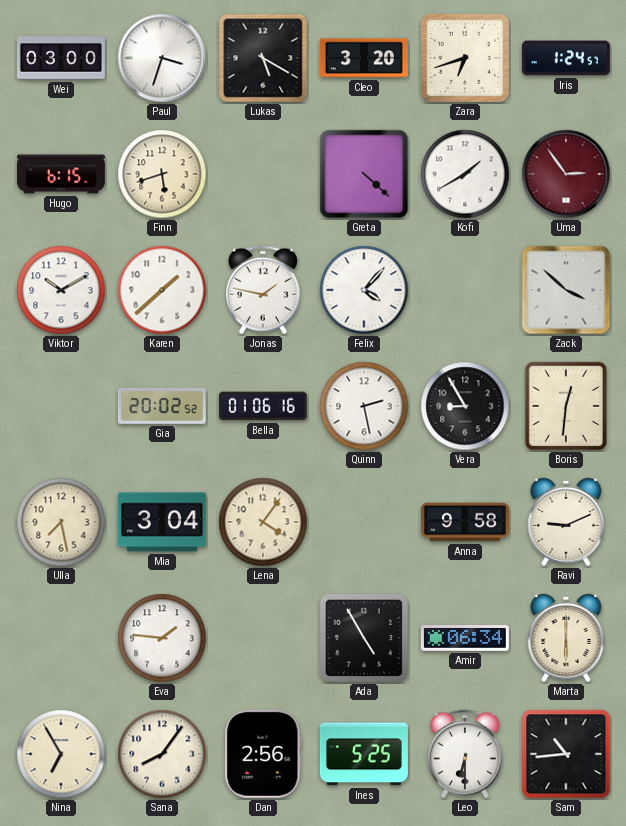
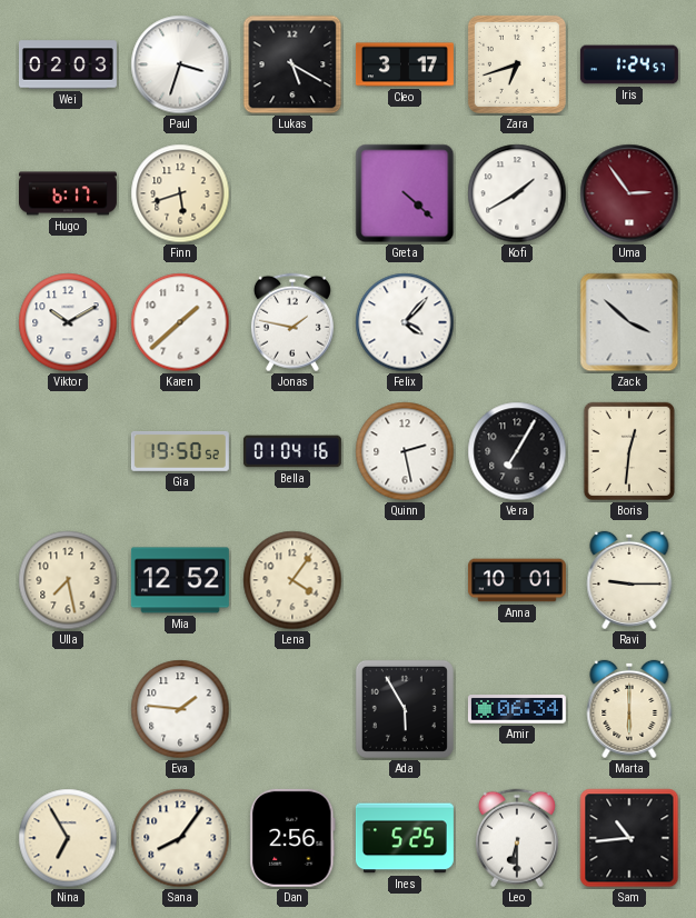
Wei: 03:00 -> 02:03 (68, 64)
Cleo: 3:20 -> 3:17 (405, 64)
Hugo: 6:15 -> 6:17 (68, 193)
Gia: 20:02 -> 19:50 (180, 451)
Bella: 01:06 -> 01:04 (292, 451)
Vera: 8:55 -> 7:05 (517, 451)
Mia: 3:04 -> 12:52 (180, 580)
Anna: 9:58 -> 10:01 (517, 580)
Ravi: 9:11 -> 9:15 (629, 580)
Ada: 4:55 -> 5:55 (405, 709)
